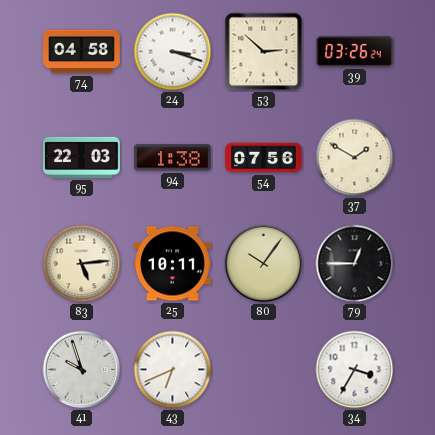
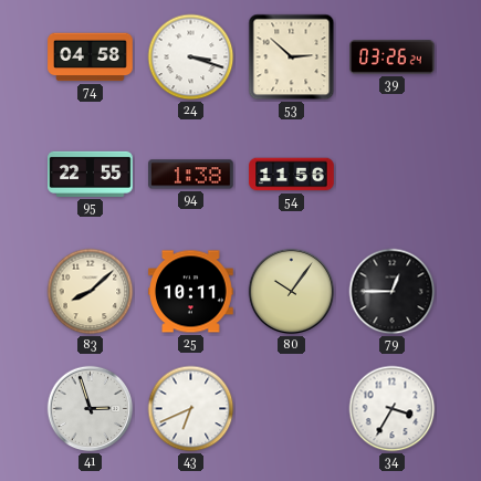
95: 22:03 -> 22:55 (91, 174)
54: 07:56 -> 11:56 (292, 175)
37: 1:50 -> none (355, 158)
83: 5:14 -> 8:08 (91, 292)
41: 9:57 -> 2:57 (91, 409)
